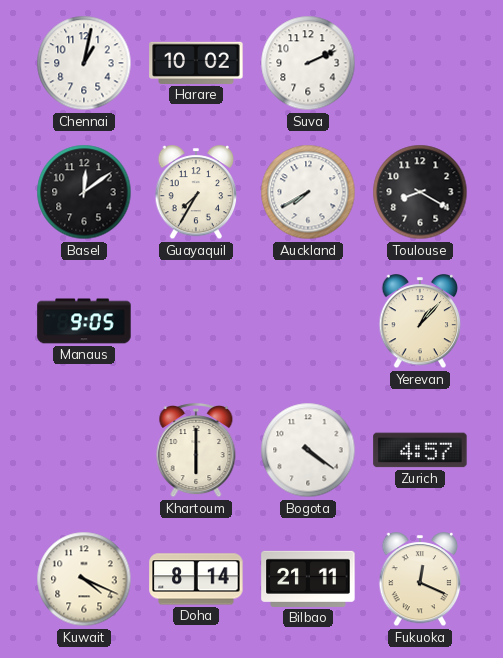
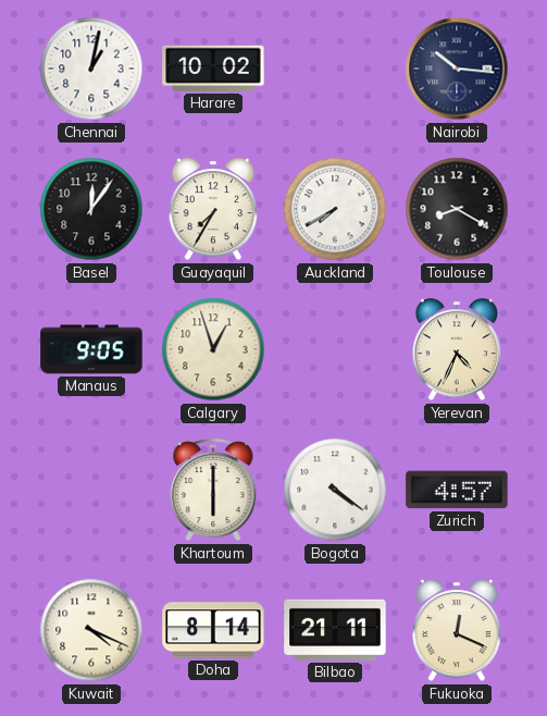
Suva: 2:11 -> none (308, 63)
Nairobi: none -> 10:16 (457, 69)
Basel: 12:09 -> 12:06 (91, 209)
Calgary: none -> 12:57 (213, 349)
Yerevan: 1:07 -> 4:34 (457, 350)
